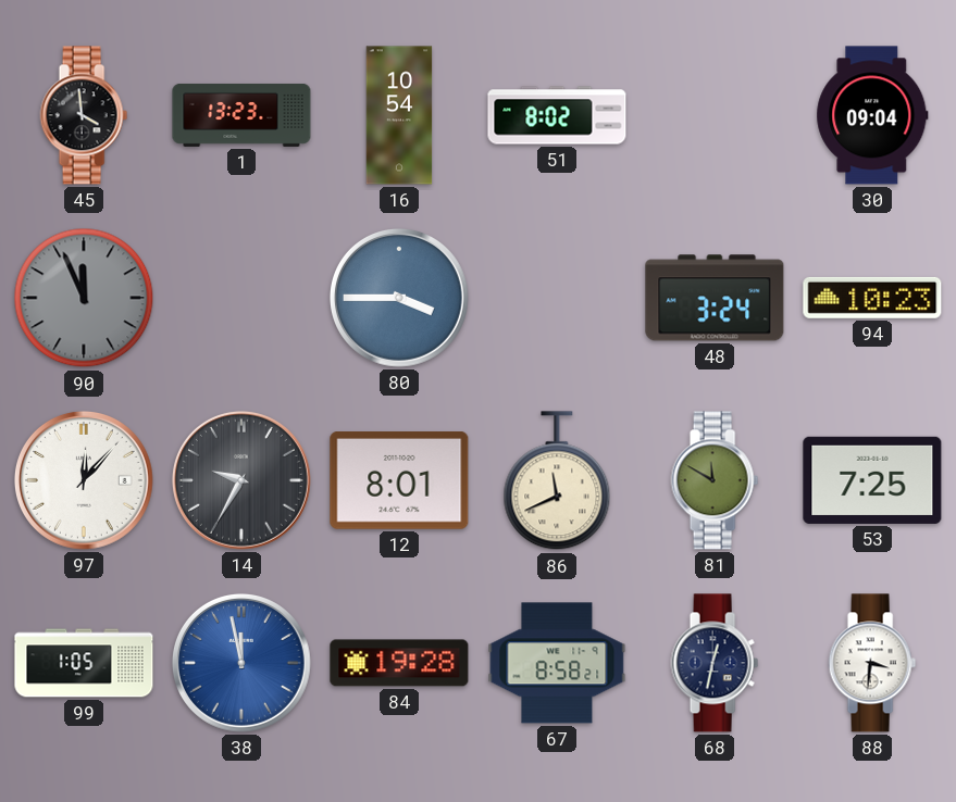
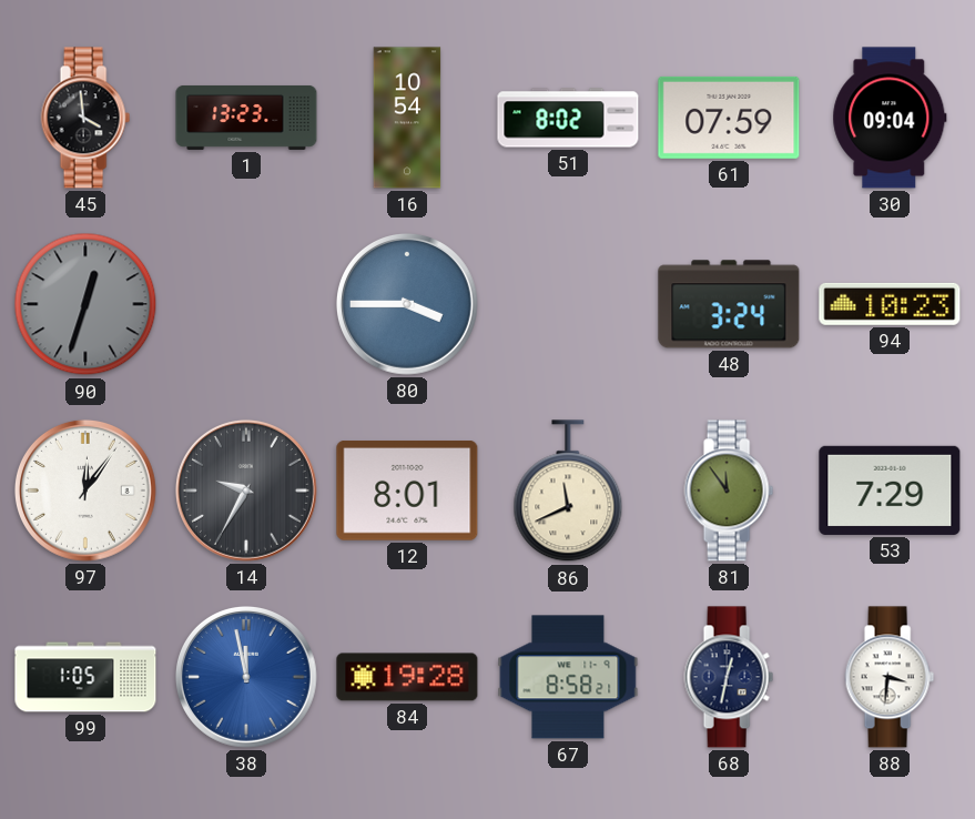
61: none -> 07:59 (729, 118)
90: 11:56 -> 12:33 (85, 304)
97: 12:07 -> 12:06 (85, 491)
81: 11:50 -> 11:54 (729, 491)
53: 7:25 -> 7:29 (890, 491)
